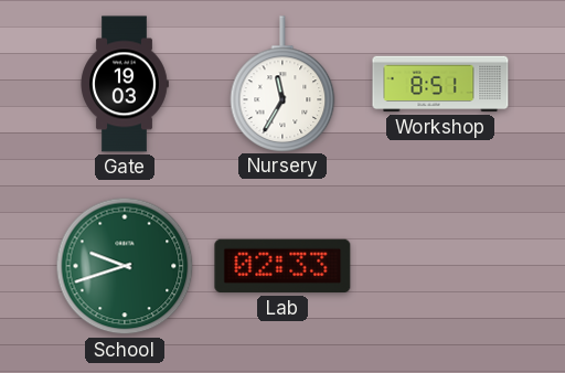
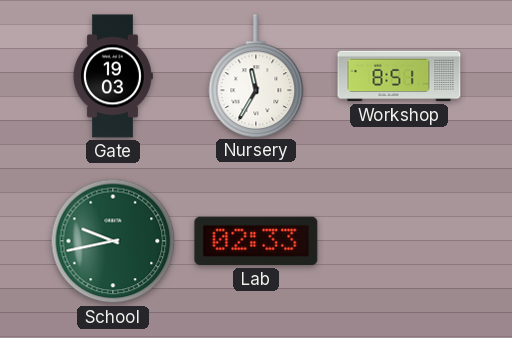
School: 9:42 -> 9:43 (113, 241)
